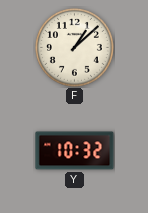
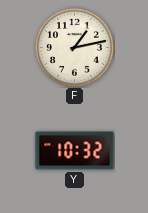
F: 1:08 -> 1:13 (74, 47)
